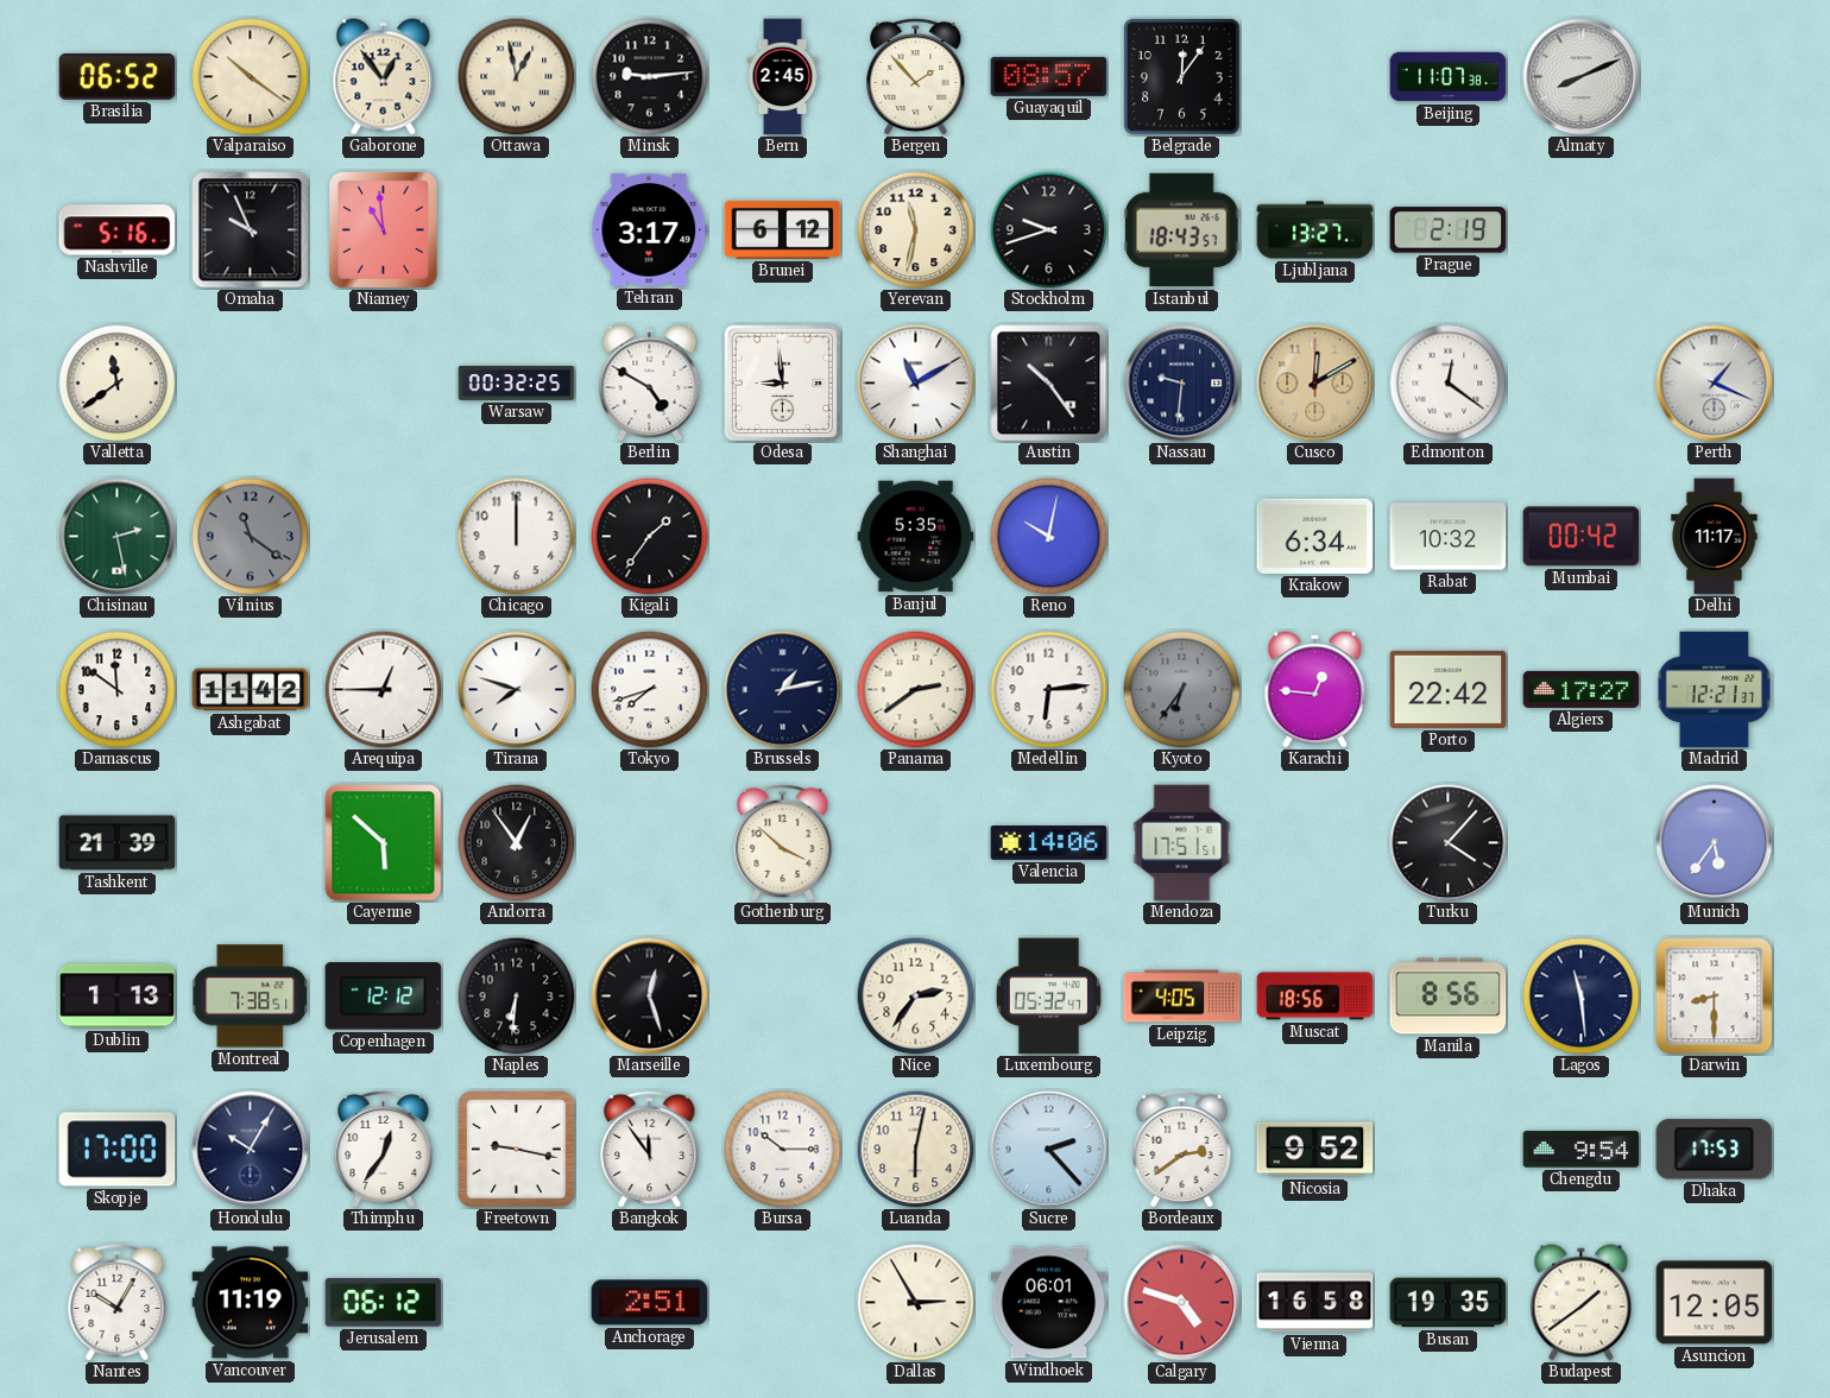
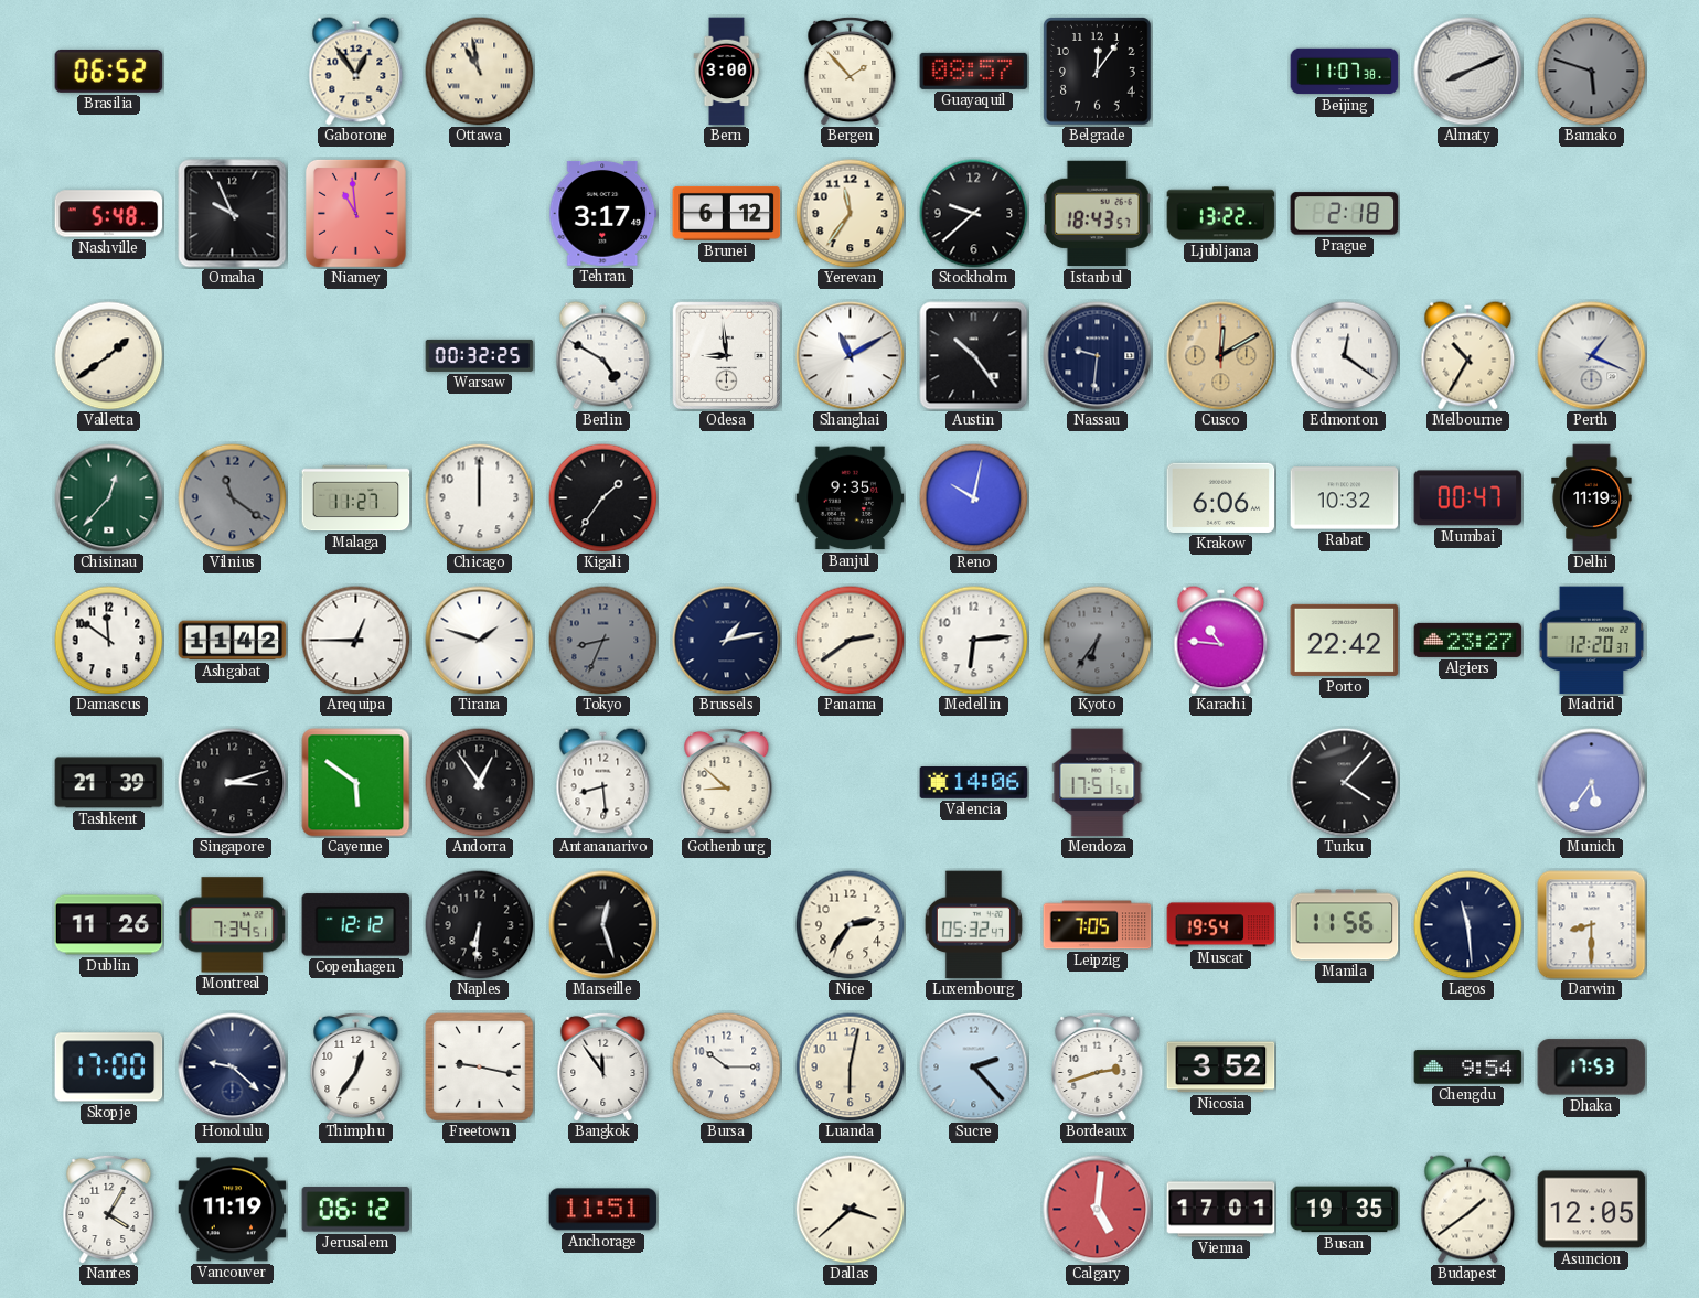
Valparaiso: 10:21 -> none (251, 77)
Ottawa: 12:58 -> 10:58 (480, 72)
Minsk: 9:14 -> none (650, 77)
Bern: 2:45 -> 3:00 (727, 72)
Bamako: none -> 5:48 (1592, 72)
Nashville: 5:16 -> 5:48 (109, 214)
Yerevan: 11:32 -> 11:36 (851, 214)
Stockholm: 9:42 -> 9:38 (974, 214)
Ljubljana: 13:27 -> 13:22 (1221, 214)
Prague: 2:19 -> 2:18 (1345, 214)
Valletta: 11:39 -> 1:39 (109, 356)
Melbourne: none -> 10:35 (1468, 356)
Chisinau: 2:28 -> 12:37 (109, 498)
Malaga: none -> 11:27 (356, 498)
Banjul: 5:35 -> 9:35 (851, 498)
Krakow: 6:34 -> 6:06 (1221, 497)
Mumbai: 00:42 -> 00:47 (1468, 498)
Delhi: 11:17 -> 11:19 (1592, 498)
Tirana: 7:48 -> 1:48 (480, 641)
Tokyo: 7:42 -> 8:34 (603, 641)
Tokyo dial: white -> grey (603, 641)
Karachi: 12:46 -> 10:46 (1221, 641)
Algiers: 17:27 -> 23:27 (1468, 640)
Madrid: 12:21 -> 12:20 (1592, 641)
Singapore: none -> 3:12 (233, 783)
Cayenne: 5:52 -> 5:51 (356, 783)
Antananarivo: none -> 8:29 (603, 783)
Gothenburg: 3:52 -> 8:52 (727, 782)
Dublin: 1:13 -> 11:26 (109, 925)
Montreal: 7:38 -> 7:34 (233, 925)
Leipzig: 4:05 -> 7:05 (1098, 925)
Muscat: 18:56 -> 19:54 (1221, 925)
Manila: 8:56 -> 11:56 (1345, 925)
Honolulu: 10:05 -> 9:22 (233, 1068)
Bordeaux: 2:39 -> 2:42 (1098, 1066)
Nicosia: 9:52 -> 3:52 (1221, 1068)
Nantes: 10:05 -> 4:05 (109, 1209)
Anchorage: 2:51 -> 11:51 (603, 1210)
Dallas: 2:55 -> 3:38 (851, 1210)
Windhoek: 06:01 -> none (1049, 1303)
Calgary: 4:48 -> 5:01 (1098, 1210)
Vienna: 16:58 -> 17:01 (1221, 1210)
